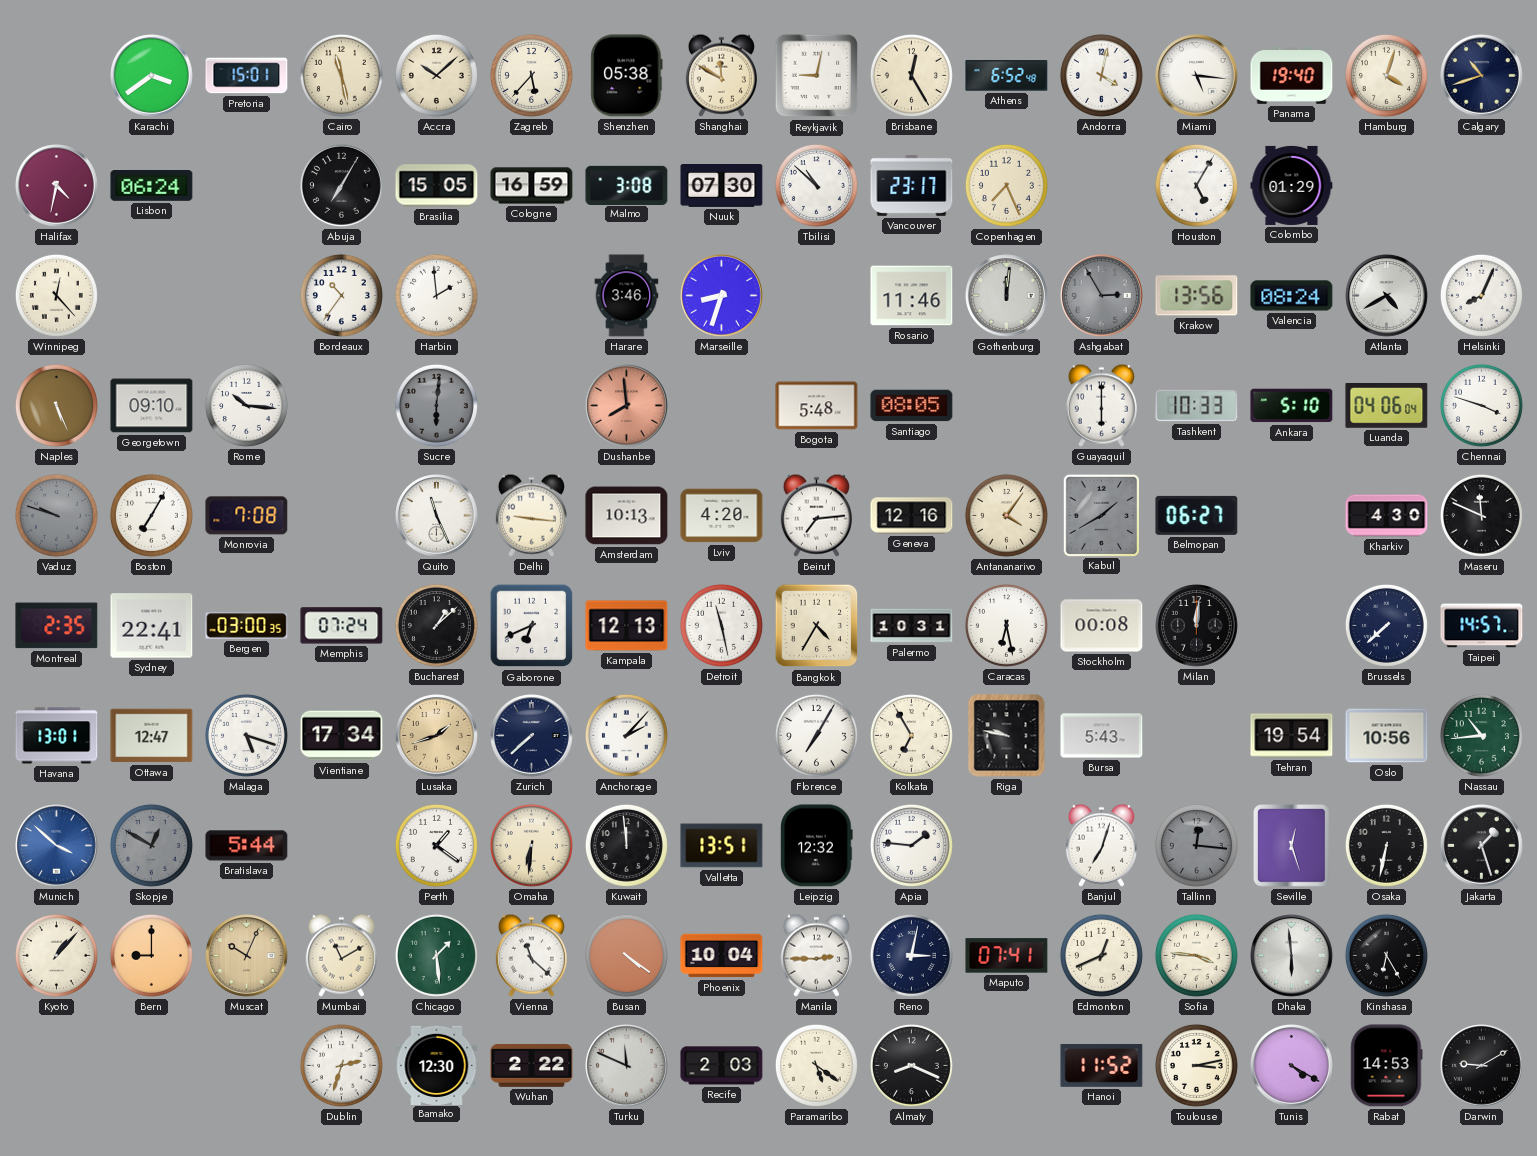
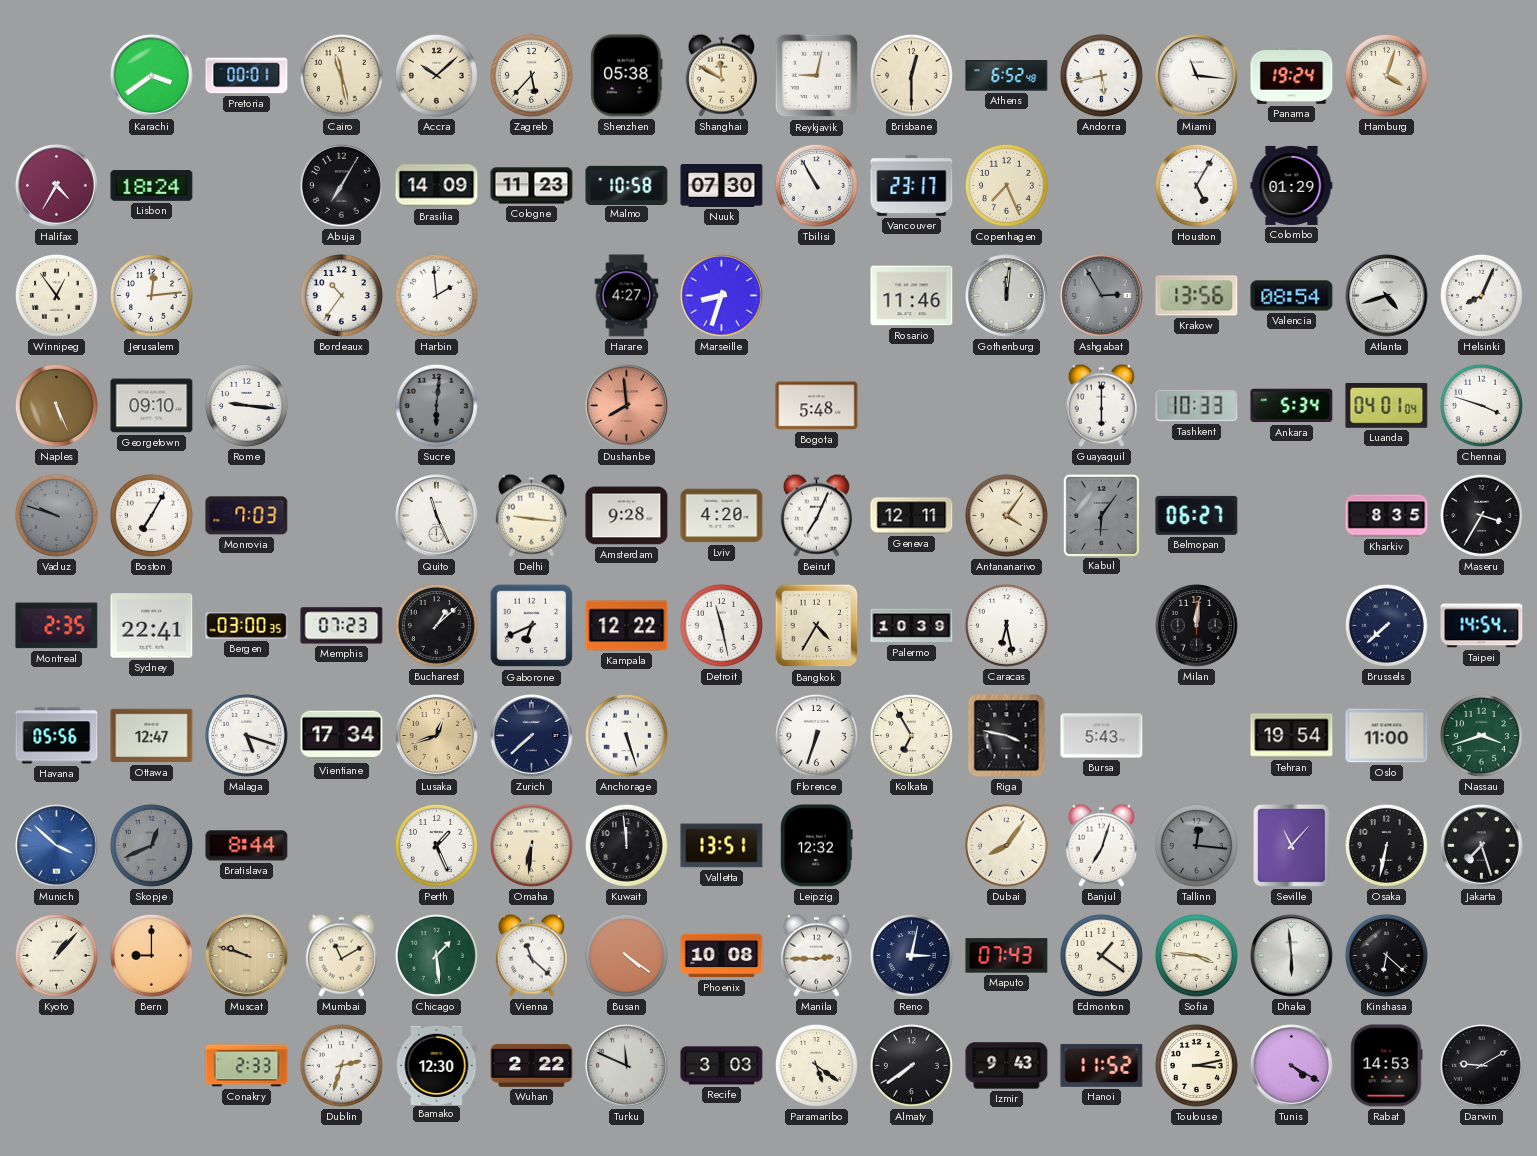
Pretoria: 15:01 -> 00:01 (247, 76)
Brisbane: 12:25 -> 12:30 (911, 75)
Andorra: 4:02 -> 5:43 (1101, 75)
Miami: 5:16 -> 11:16 (1197, 76)
Panama: 19:40 -> 19:24 (1292, 75)
Calgary: 10:42 -> none (1482, 76)
Halifax: 4:32 -> 4:35 (57, 186)
Lisbon: 06:24 -> 18:24 (152, 186)
Brasilia: 15:05 -> 14:09 (437, 186)
Cologne: 16:59 -> 11:23 (532, 186)
Malmo: 3:08 -> 10:58 (627, 185)
Tbilisi: 10:52 -> 10:55 (816, 185)
Winnipeg: 12:23 -> 12:54 (56, 295)
Jerusalem: none -> 12:14 (151, 295)
Harare: 3:46 -> 4:27 (627, 296)
Valencia: 08:24 -> 08:54 (1292, 296)
Atlanta: 4:40 -> 4:42 (1387, 296)
Rome: 10:16 -> 9:16 (246, 405)
Santiago: 08:05 -> none (912, 406)
Ankara: 5:10 -> 5:34 (1292, 406)
Luanda: 04:06 -> 04:01 (1387, 405)
Monrovia: 7:08 -> 7:03 (247, 516)
Amsterdam: 10:13 -> 9:28 (627, 516)
Beirut: 7:14 -> 7:04 (816, 515)
Geneva: 12:16 -> 12:11 (912, 516)
Kabul: 1:40 -> 6:06 (1101, 515)
Kharkiv: 4:30 -> 8:35 (1387, 516)
Maseru: 11:49 -> 3:35 (1481, 515)
Memphis: 07:24 -> 07:23 (342, 626)
Kampala: 12:13 -> 12:22 (627, 626)
Palermo: 10:31 -> 10:39 (912, 626)
Stockholm: 00:08 -> none (1102, 626)
Taipei: 14:57 -> 14:54 (1482, 626)
Havana: 13:01 -> 05:56 (57, 736)
Lusaka: 1:42 -> 12:42 (437, 736)
Anchorage: 2:07 -> 5:27 (626, 735)
Florence: 7:05 -> 6:33 (816, 735)
Riga: 9:47 -> 3:47 (1007, 736)
Oslo: 10:56 -> 11:00 (1387, 736)
Nassau: 10:44 -> 3:42 (1481, 735)
Skopje: 12:50 -> 12:41 (151, 845)
Bratislava: 5:44 -> 8:44 (247, 846)
Perth: 1:21 -> 1:26 (436, 845)
Apia: 1:46 -> none (911, 845)
Dubai: none -> 8:06 (1006, 845)
Seville: 12:27 -> 11:07 (1292, 846)
Jakarta: 1:27 -> 7:27 (1482, 846)
Muscat: 10:04 -> 9:48 (247, 956)
Phoenix: 10:04 -> 10:08 (722, 956)
Maputo: 07:41 -> 07:43 (1007, 956)
Edmonton: 12:41 -> 1:21 (1101, 955)
Kinshasa: 6:25 -> 6:22 (1386, 955)
Conakry: none -> 2:33 (247, 1066)
Recife: 2:03 -> 3:03 (722, 1066)
Almaty: 8:19 -> 7:39 (911, 1065)
Izmir: none -> 9:43 (1007, 1066)
